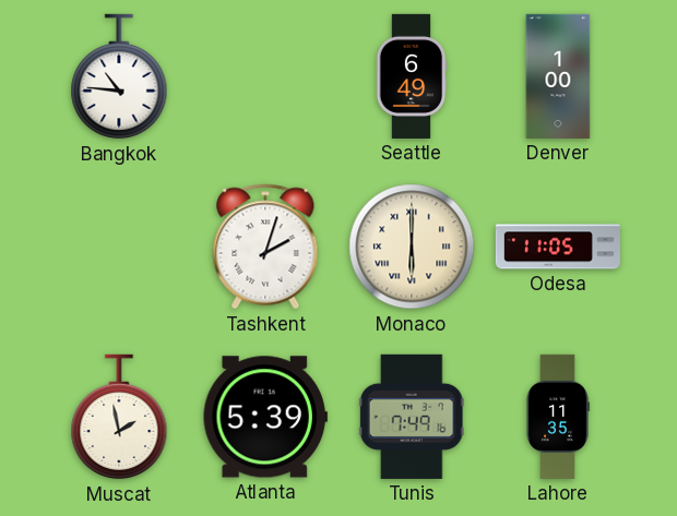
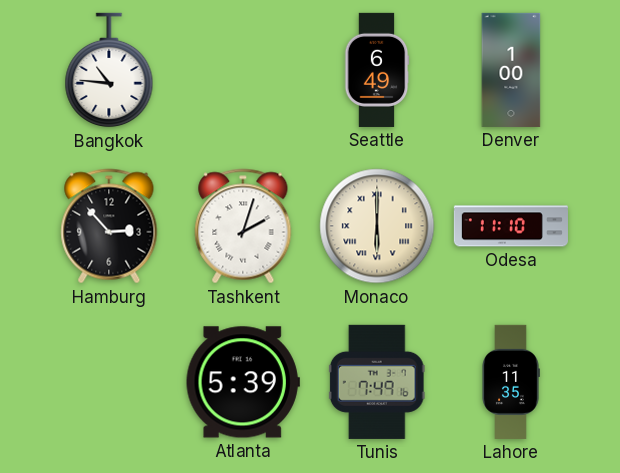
Hamburg: none -> 2:53 (109, 226)
Odesa: 11:05 -> 11:10 (511, 226)
Muscat: 1:58 -> none (119, 417)
